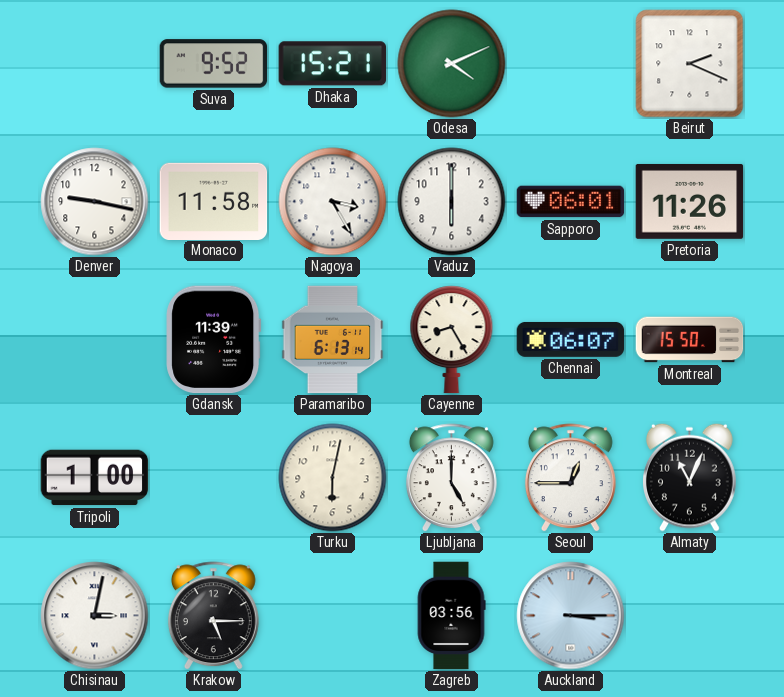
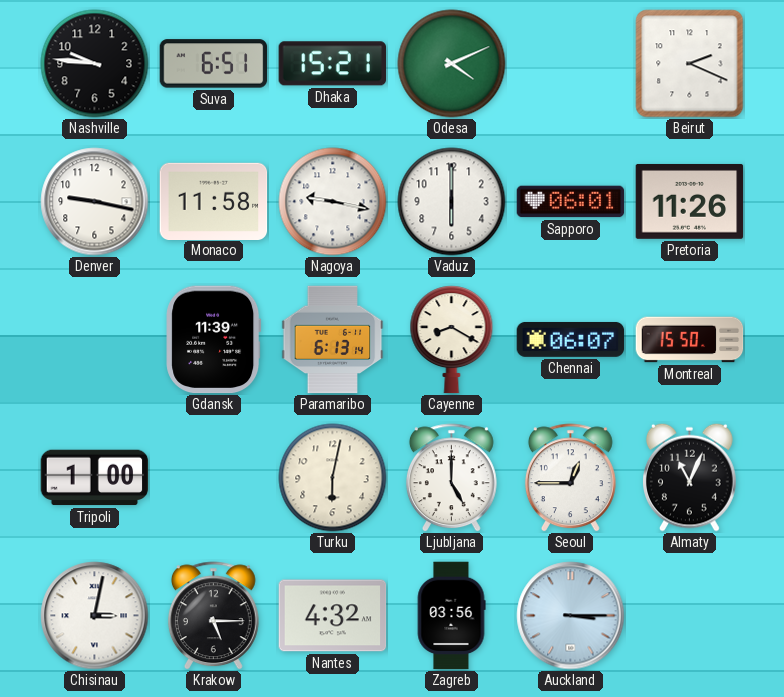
Nashville: none -> 9:46 (95, 64)
Suva: 9:52 -> 6:51 (214, 64)
Nagoya: 3:25 -> 9:17 (333, 202)
Cayenne: 8:25 -> 8:20 (452, 340)
Nantes: none -> 4:32 (333, 616)
